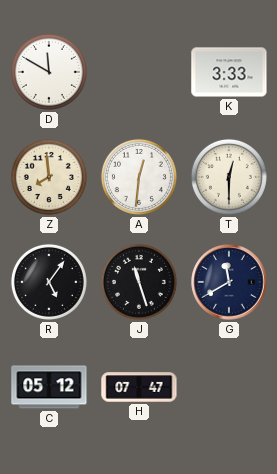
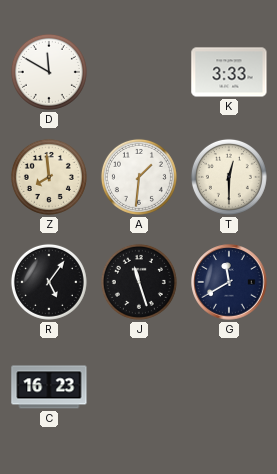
A: 12:31 -> 1:31 (139, 177)
C: 05:12 -> 16:23 (49, 387)
H: 07:47 -> none (139, 387)
